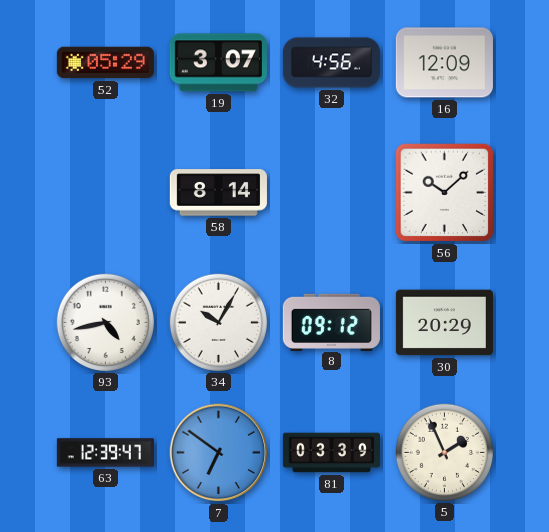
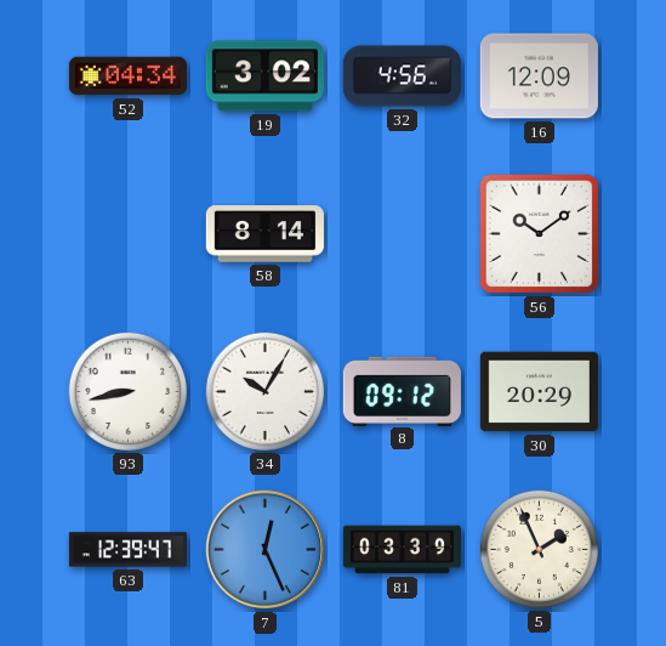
52: 05:29 -> 04:34 (127, 76)
19: 3:07 -> 3:02 (264, 76)
56: 10:08 -> 10:09 (540, 234)
93: 4:43 -> 8:43 (127, 391)
7: 6:51 -> 12:26 (266, 550)
